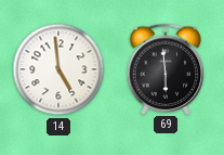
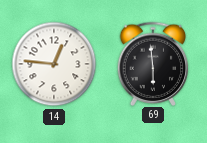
14: 4:59 -> 12:46 (54, 64)
